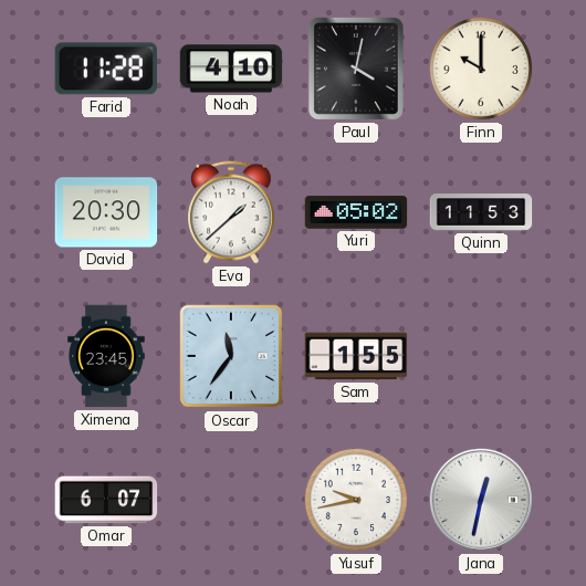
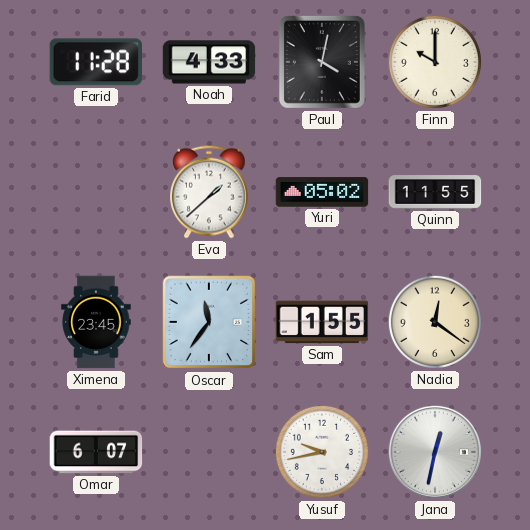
Noah: 4:10 -> 4:33 (209, 62)
David: 20:30 -> none (106, 212)
Quinn: 11:53 -> 11:55 (435, 192)
Nadia: none -> 12:21 (435, 322)
